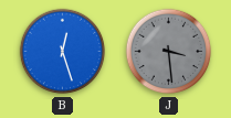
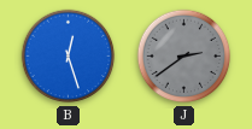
J: 3:29 -> 2:39 (184, 57)
